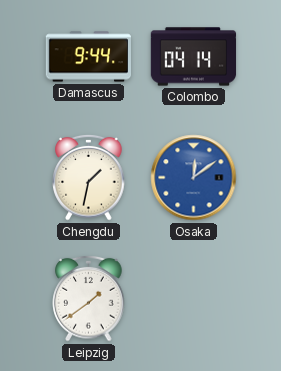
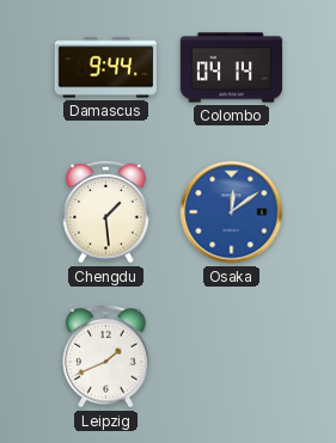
Chengdu: 1:32 -> 1:29 (106, 211)
Leipzig: 1:39 -> 1:41 (106, 356)
